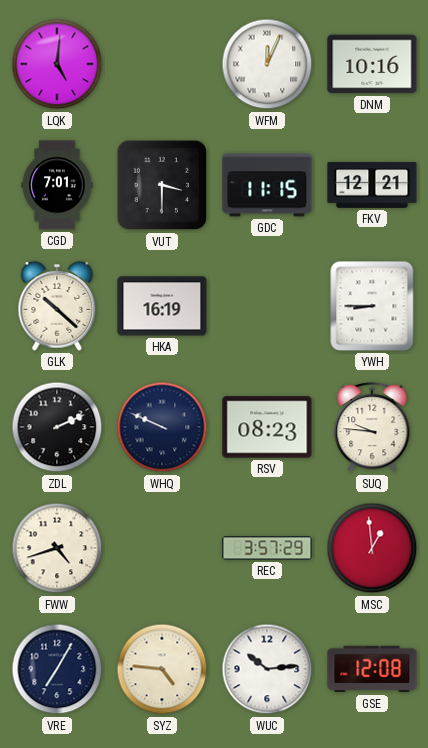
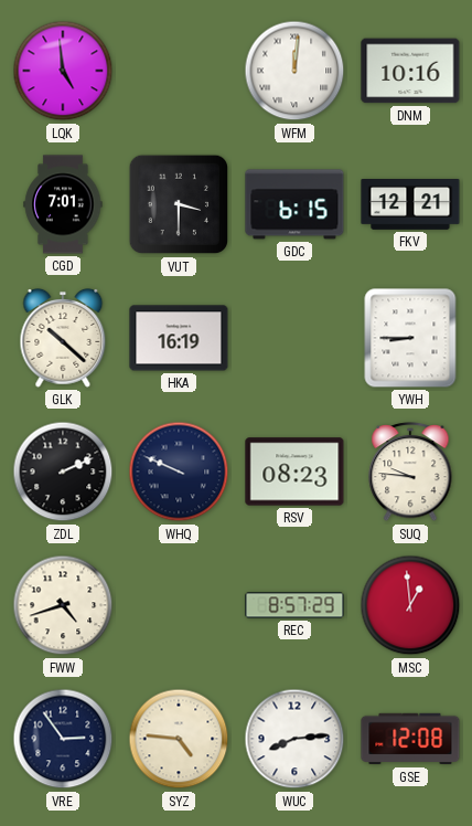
LQK: 5:01 -> 4:59 (63, 71)
WFM: 12:04 -> 12:01 (294, 71)
GDC: 11:15 -> 6:15 (294, 204)
REC: 3:57 -> 8:57 (294, 605)
VRE: 7:05 -> 2:54 (63, 739)
WUC: 10:14 -> 8:14 (294, 739)
